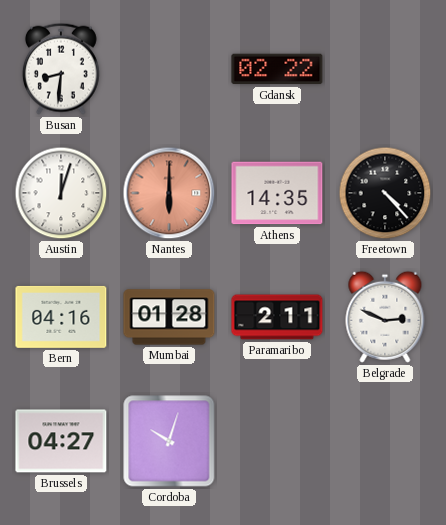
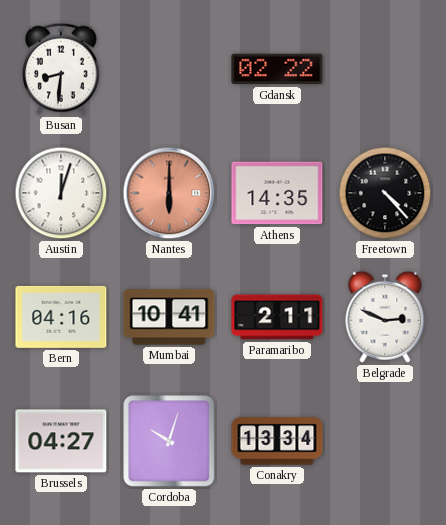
Mumbai: 01:28 -> 10:41 (169, 317)
Conakry: none -> 13:34 (277, 441)
